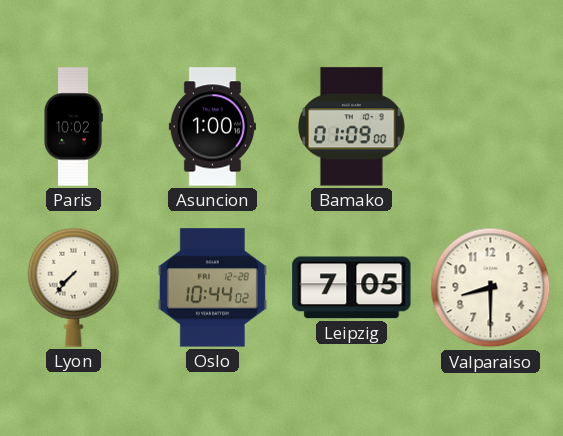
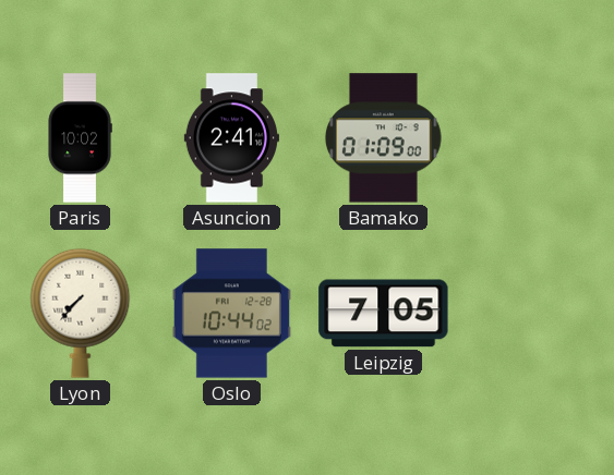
Asuncion: 1:00 -> 2:41 (231, 138)
Valparaiso: 8:30 -> none (491, 288)
